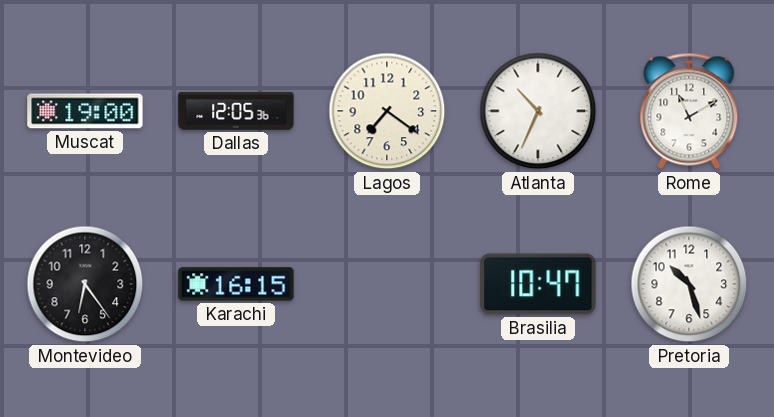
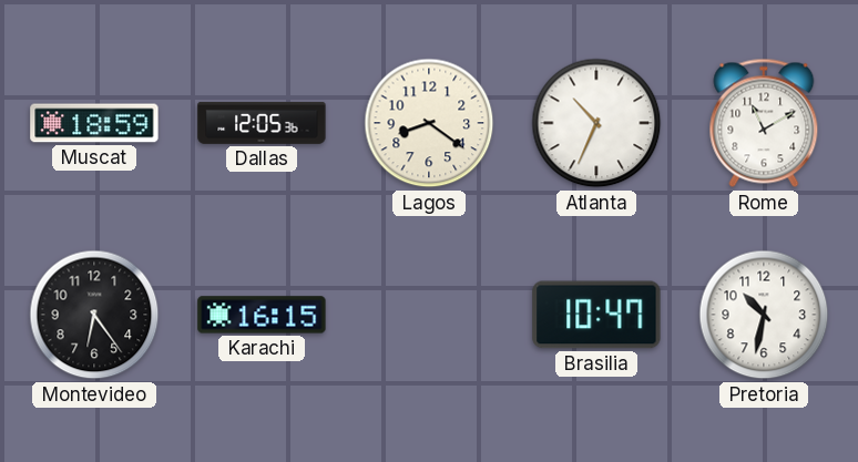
Muscat: 19:00 -> 18:59 (94, 123)
Lagos: 7:21 -> 8:21 (429, 123)
Pretoria: 10:27 -> 10:32 (764, 315)
